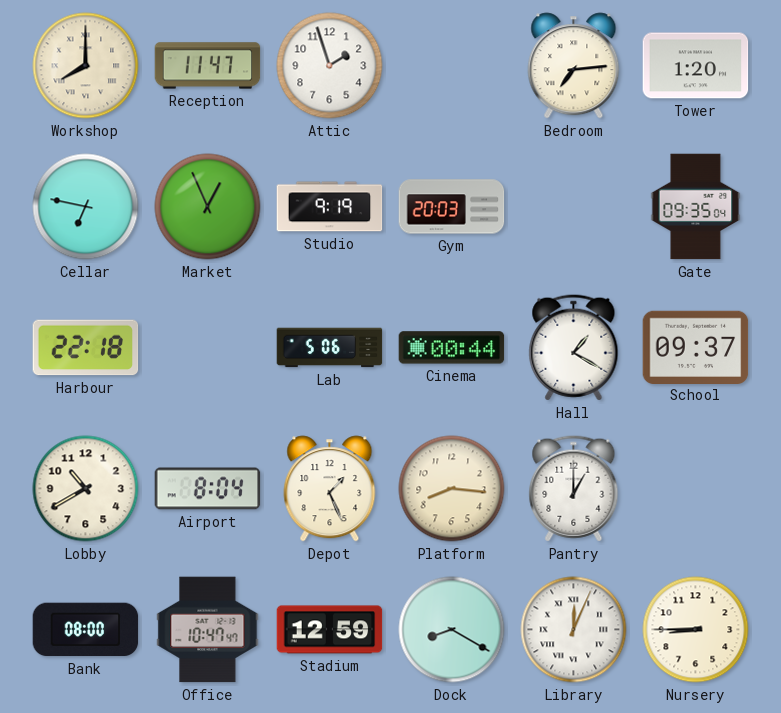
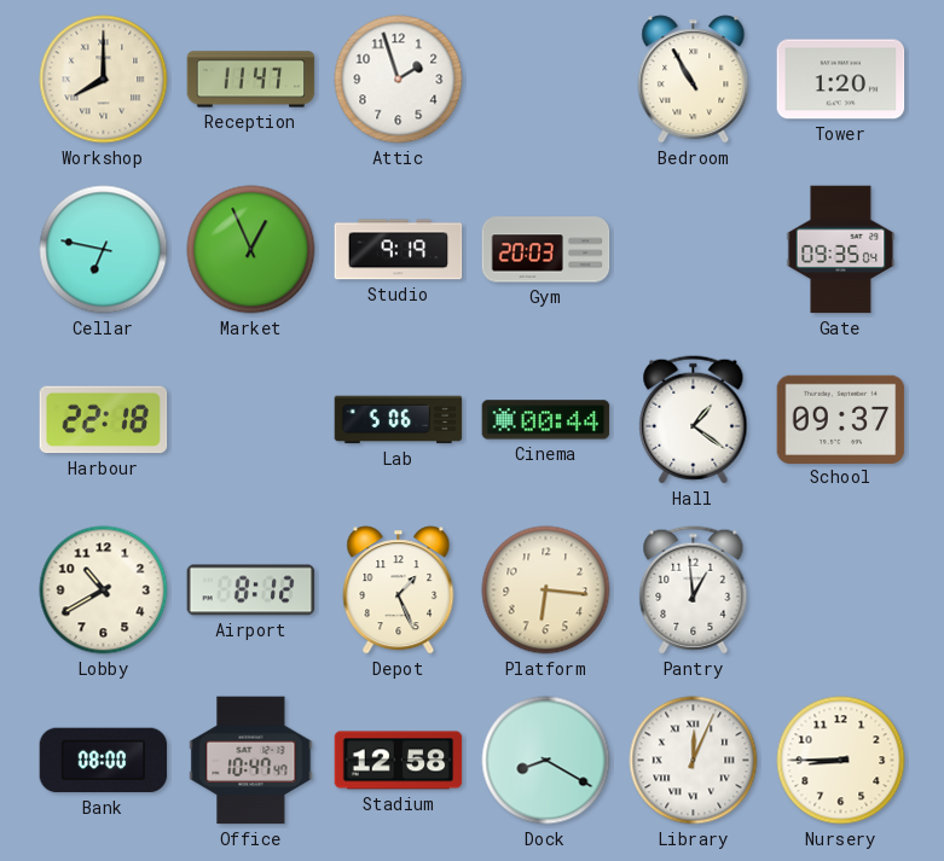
Bedroom: 7:14 -> 10:55 (694, 80)
Hall: 1:20 -> 1:21 (694, 420)
Airport: 8:04 -> 8:12 (251, 591)
Platform: 8:16 -> 6:16 (546, 591)
Pantry: 1:00 -> 12:59 (694, 591)
Stadium: 12:59 -> 12:58 (399, 761)
